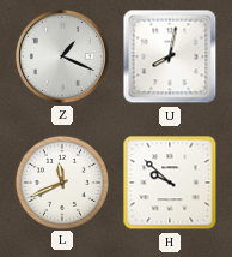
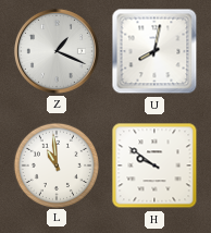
L: 11:41 -> 10:59 (55, 164)
H: 9:52 -> 9:51 (154, 165)
